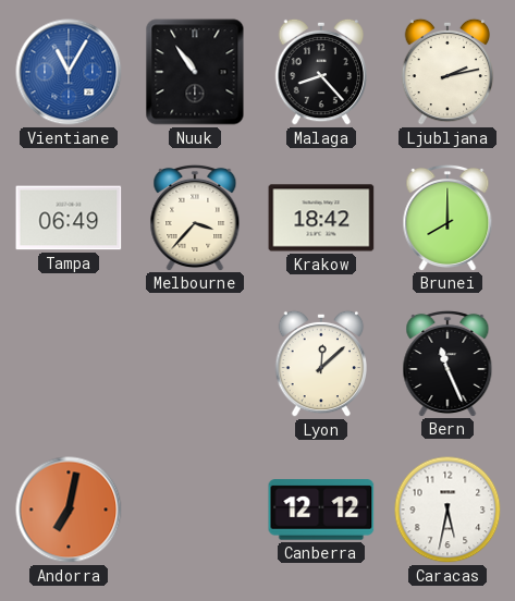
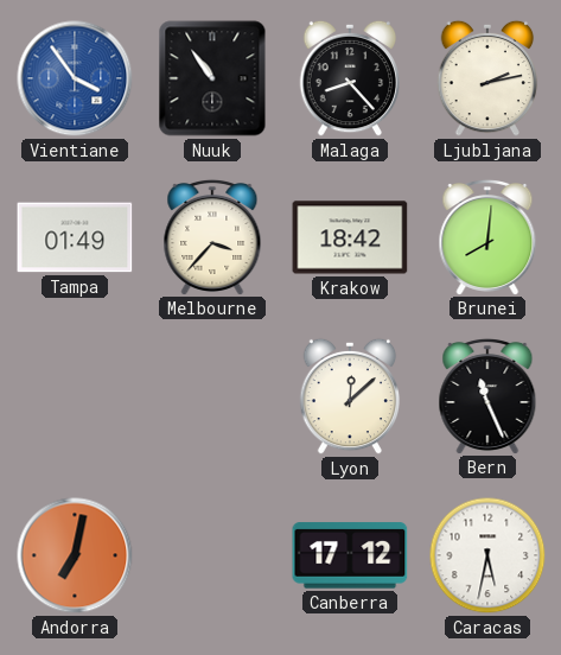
Vientiane: 11:05 -> 3:54 (75, 78)
Tampa: 06:49 -> 01:49 (75, 237)
Brunei: 8:00 -> 8:01 (487, 236)
Canberra: 12:12 -> 17:12 (350, 555)
